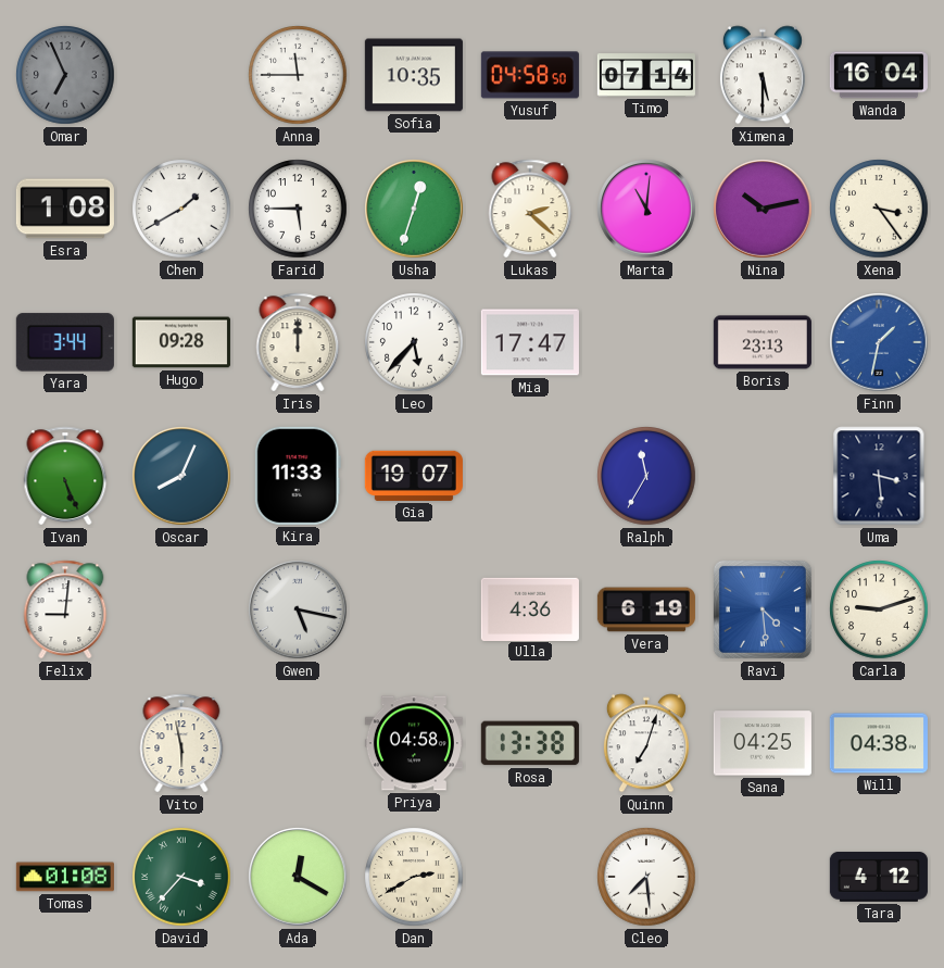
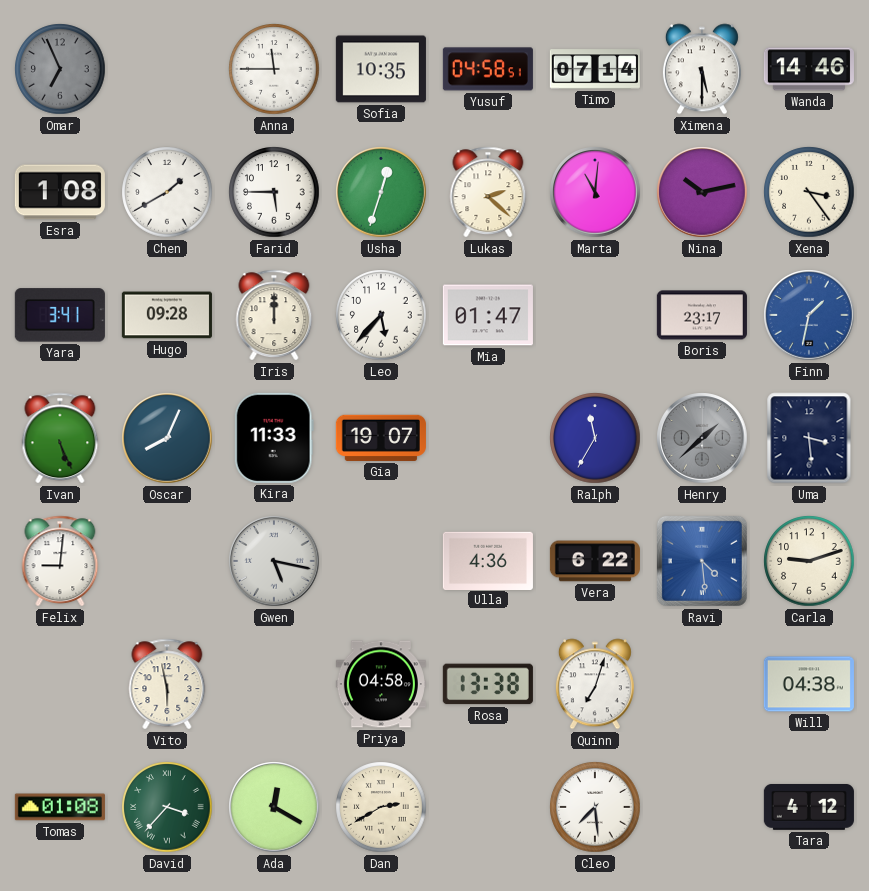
Yusuf: 04:58:50 -> 04:58:51 (488, 69)
Wanda: 16:04 -> 14:46 (809, 69)
Yara: 3:44 -> 3:41 (60, 315)
Mia: 17:47 -> 01:47 (488, 315)
Boris: 23:13 -> 23:17 (702, 315)
Henry: none -> 1:38 (702, 438)
Vera: 6:19 -> 6:22 (595, 561)
Sana: 04:25 -> none (763, 743)
